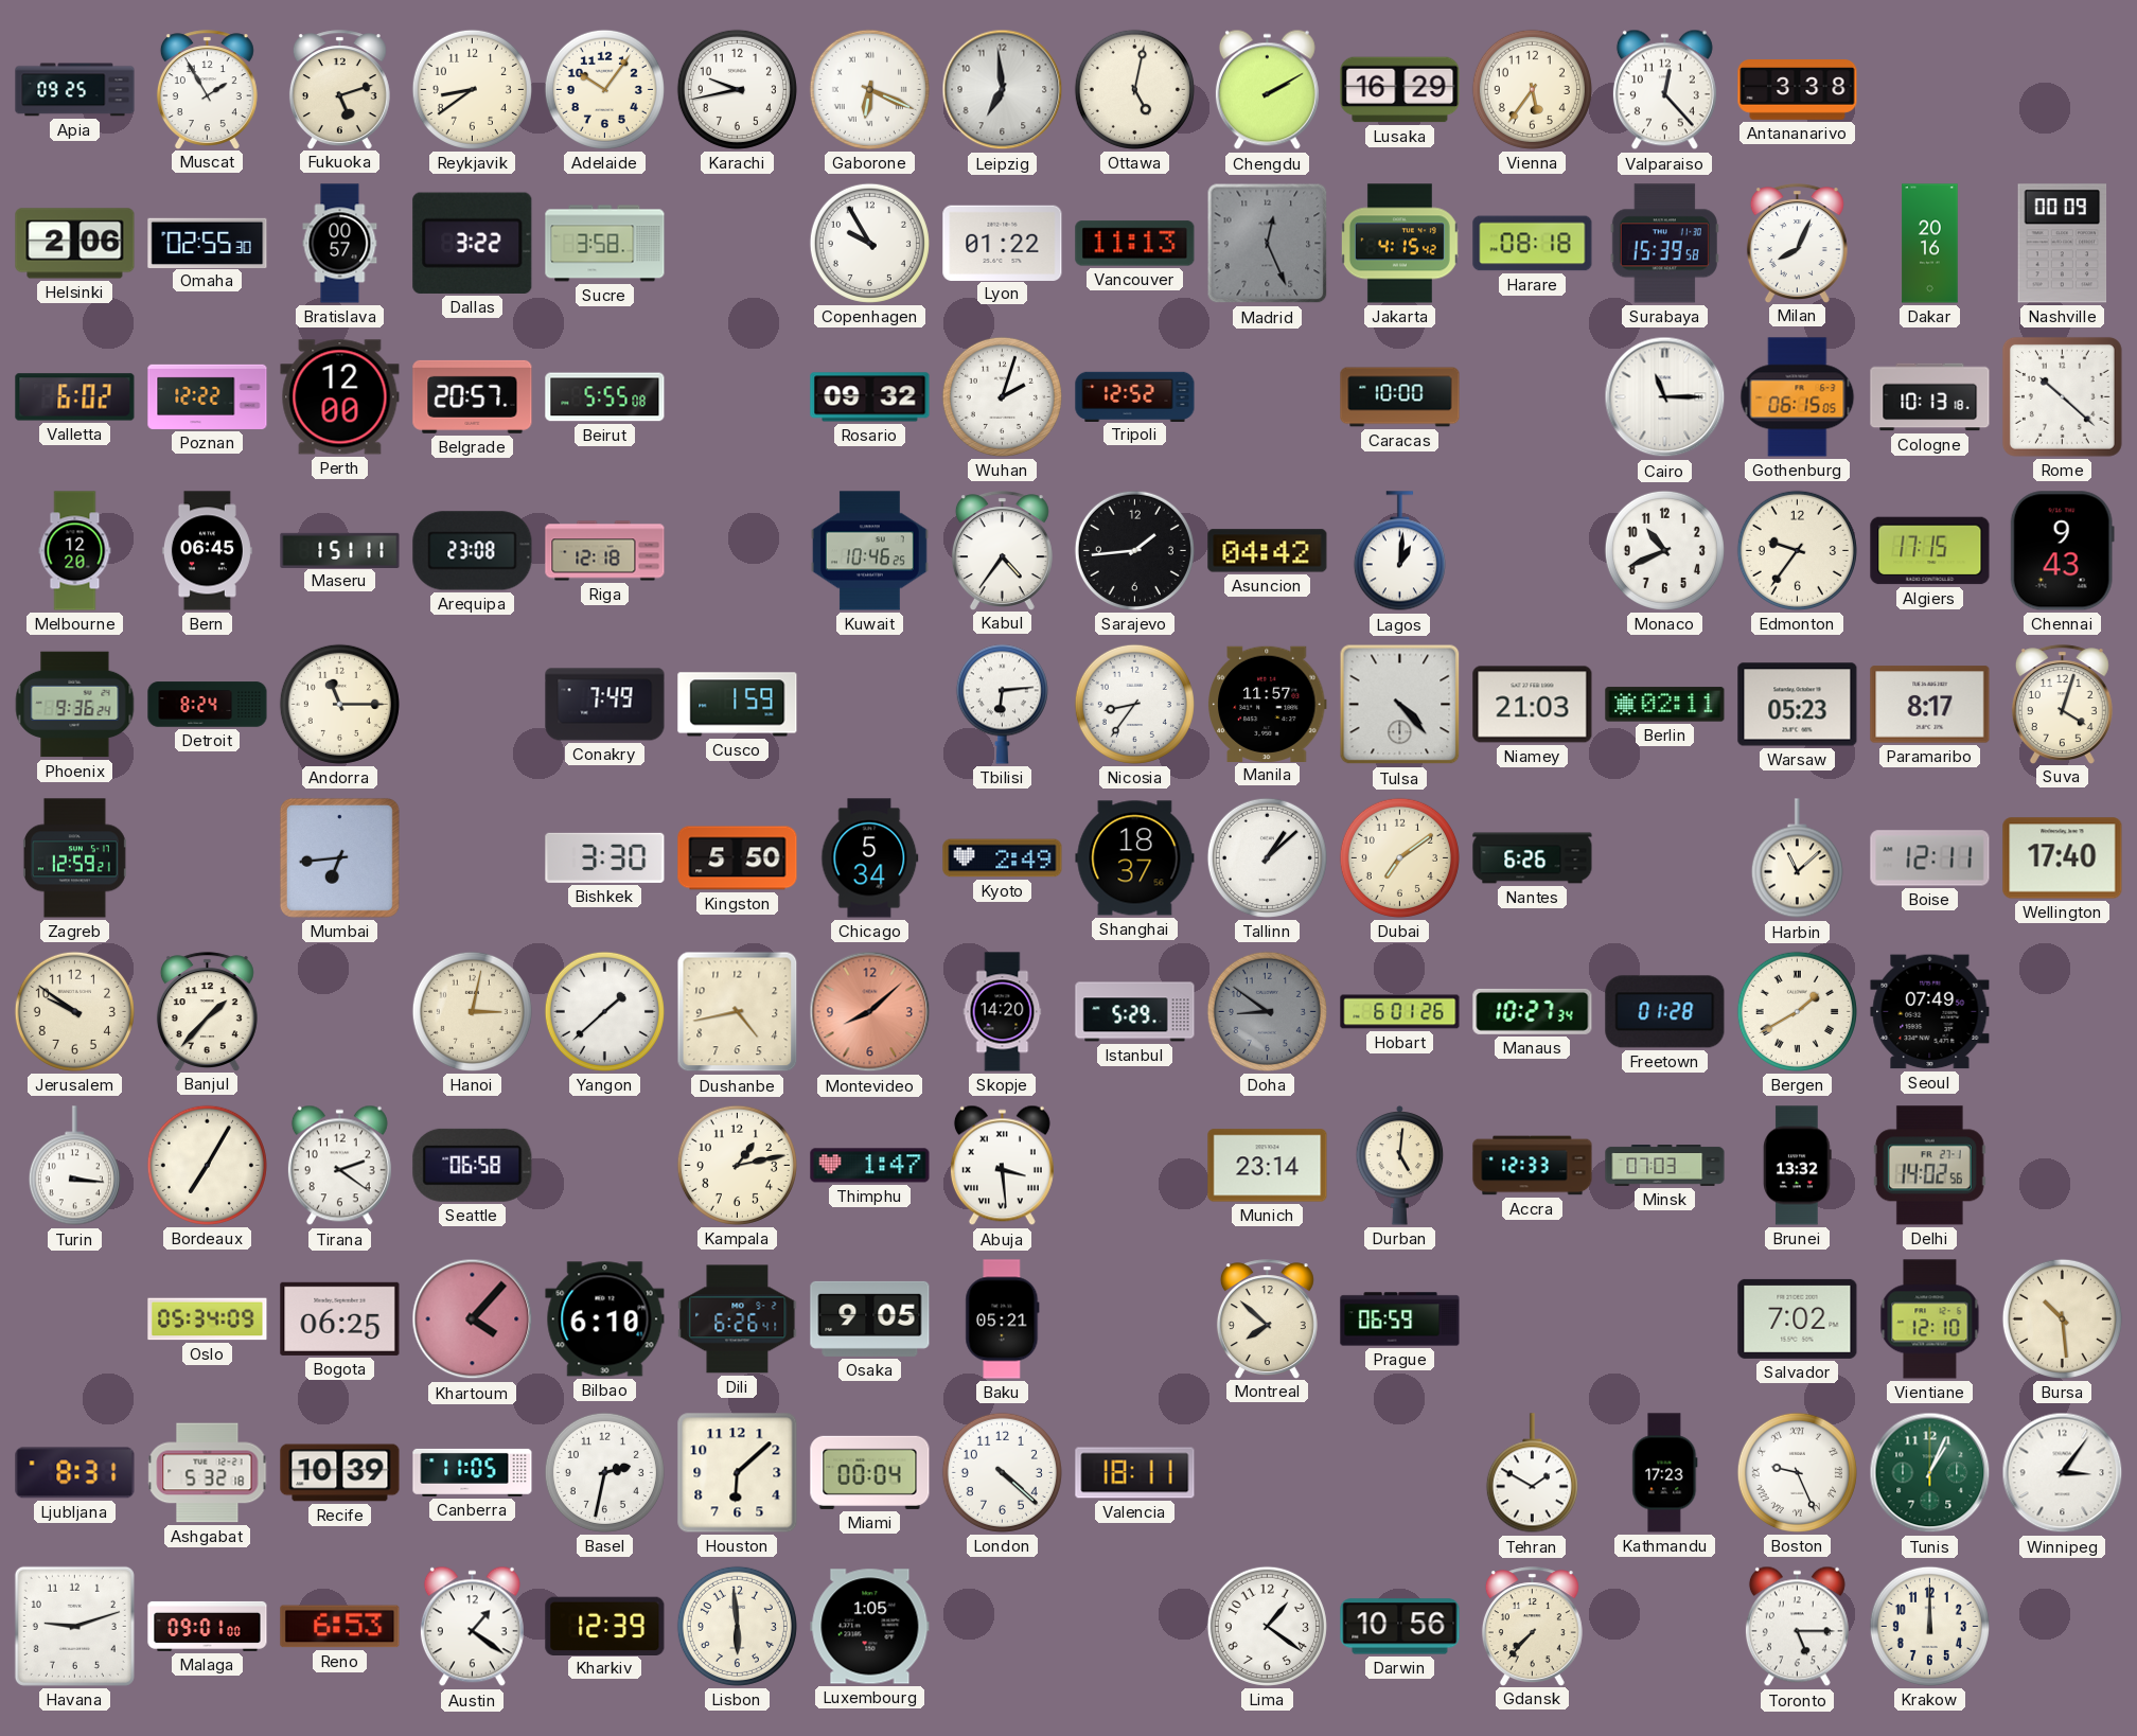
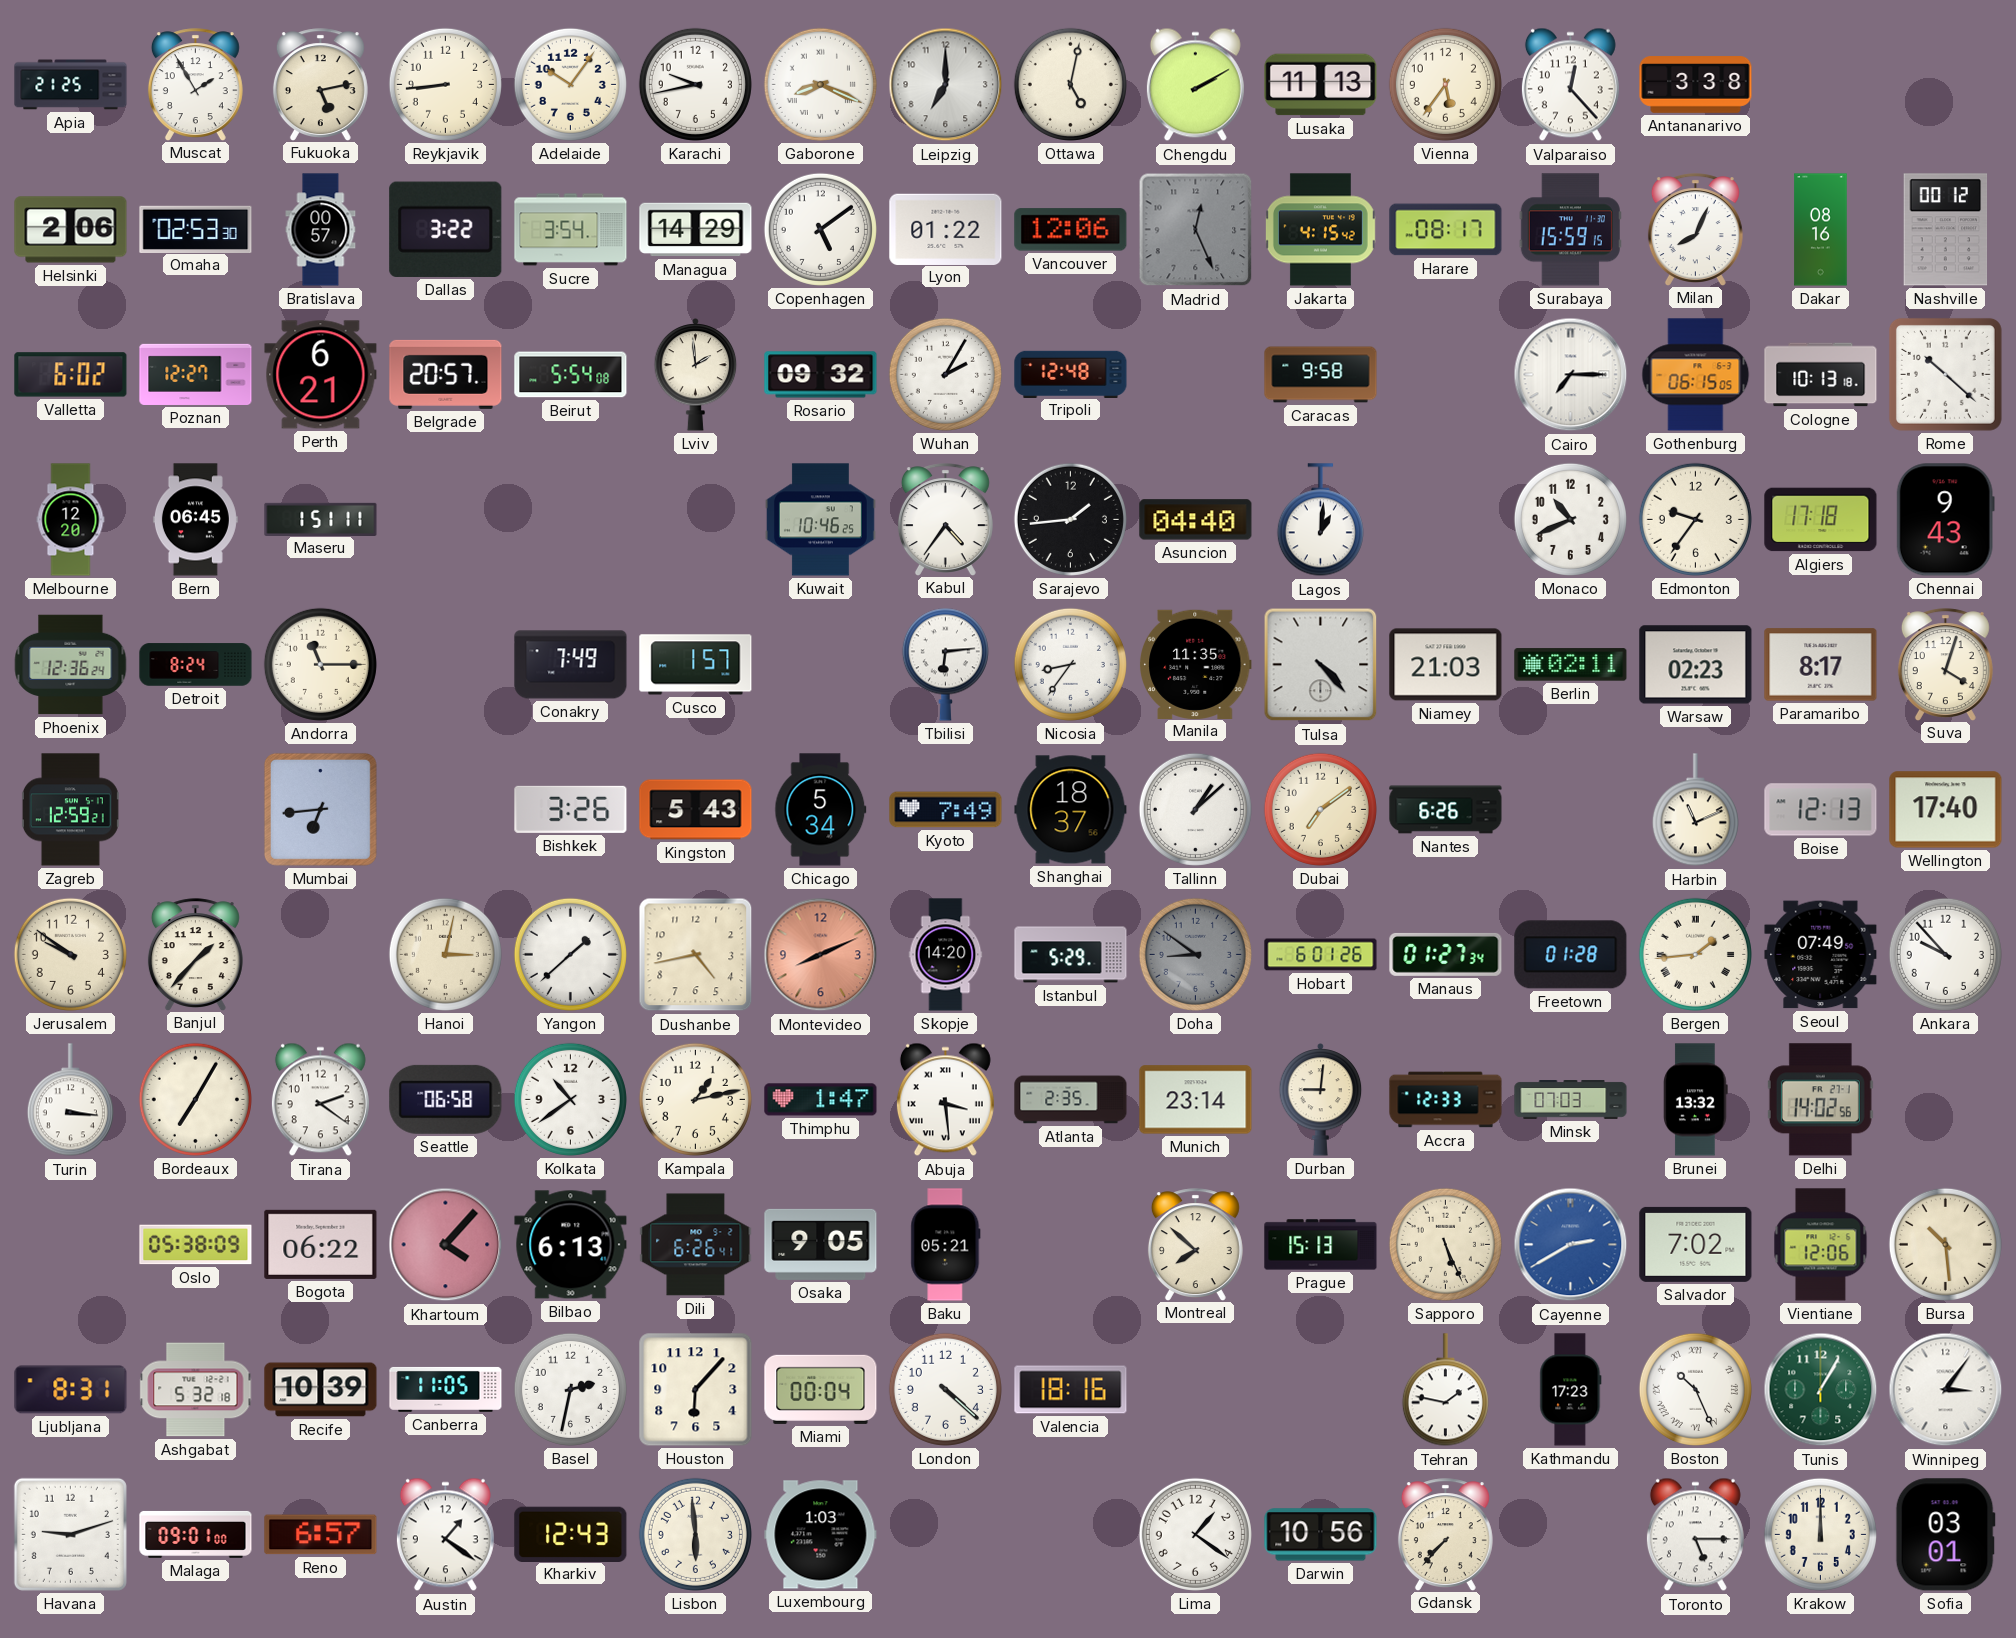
Apia: 09:25 -> 21:25 (71, 85)
Fukuoka: 5:12 -> 5:13 (320, 84)
Reykjavik: 8:39 -> 8:44 (445, 84)
Gaborone: 6:19 -> 8:19 (820, 84)
Leipzig: 6:59 -> 7:00 (946, 85)
Lusaka: 16:29 -> 11:13 (1321, 85)
Omaha: 02:55 -> 02:53 (196, 229)
Sucre: 3:58 -> 3:54 (571, 230)
Managua: none -> 14:29 (696, 230)
Copenhagen: 9:55 -> 5:09 (820, 229)
Vancouver: 11:13 -> 12:06 (1071, 230)
Harare: 08:18 -> 08:17 (1446, 230)
Surabaya: 15:39 -> 15:59 (1570, 230)
Dakar: 20:16 -> 08:16 (1821, 230)
Nashville: 00:09 -> 00:12 (1946, 230)
Poznan: 12:22 -> 12:27 (196, 374)
Perth: 12:00 -> 6:21 (321, 375)
Beirut: 5:55 -> 5:54 (571, 375)
Lviv: none -> 1:59 (696, 374)
Wuhan: 2:03 -> 2:05 (945, 374)
Tripoli: 12:52 -> 12:48 (1071, 374)
Caracas: 10:00 -> 9:58 (1321, 375)
Cairo: 11:15 -> 7:15 (1571, 375)
Arequipa: 23:08 -> none (473, 551)
Riga: 12:18 -> none (605, 551)
Asuncion: 04:42 -> 04:40 (1196, 520)
Algiers: 17:15 -> 17:18 (1821, 520)
Phoenix: 9:36 -> 12:36 (71, 665)
Cusco: 1:59 -> 1:57 (696, 665)
Manila: 11:57 -> 11:35 (1195, 664)
Warsaw: 05:23 -> 02:23 (1696, 665)
Bishkek: 3:30 -> 3:26 (571, 809)
Kingston: 5:50 -> 5:43 (696, 810)
Kyoto: 2:49 -> 7:49 (946, 810)
Harbin: 11:08 -> 11:11 (1695, 810)
Boise: 12:11 -> 12:13 (1821, 810)
Montevideo: 8:08 -> 8:11 (821, 955)
Manaus: 10:27 -> 01:27 (1446, 954)
Bergen: 1:40 -> 1:44 (1695, 954)
Ankara: none -> 9:53 (1945, 954)
Kolkata: none -> 10:39 (570, 1099)
Atlanta: none -> 2:35 (1071, 1100)
Durban: 5:01 -> 9:01 (1321, 1099)
Oslo: 05:34 -> 05:38 (196, 1245)
Bogota: 06:25 -> 06:22 (321, 1244)
Bilbao: 6:10 -> 6:13 (571, 1245)
Prague: 06:59 -> 15:13 (1321, 1245)
Sapporo: none -> 5:26 (1445, 1244)
Cayenne: none -> 2:40 (1571, 1245)
Vientiane: 12:10 -> 12:06 (1821, 1245)
Houston: 6:08 -> 6:07 (696, 1390)
Valencia: 18:11 -> 18:16 (1071, 1390)
Tehran: 1:50 -> 1:47 (1445, 1390)
Boston: 9:26 -> 10:26 (1695, 1389)
Tunis: 1:04 -> 1:05 (1821, 1390)
Reno: 6:53 -> 6:57 (321, 1535)
Kharkiv: 12:39 -> 12:43 (571, 1534)
Luxembourg: 1:05 -> 1:03 (821, 1535)
Sofia: none -> 03:01 (1945, 1535)
